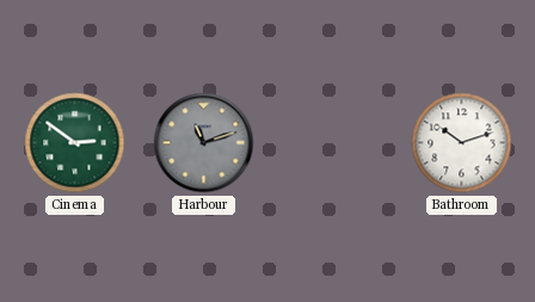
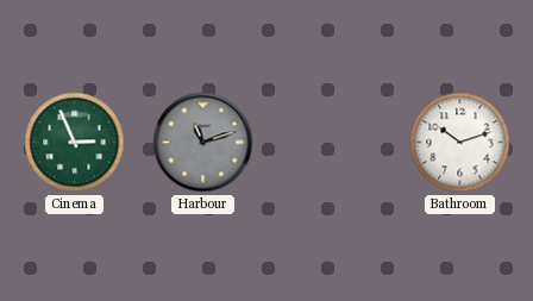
Cinema: 2:51 -> 2:56 (75, 143)
